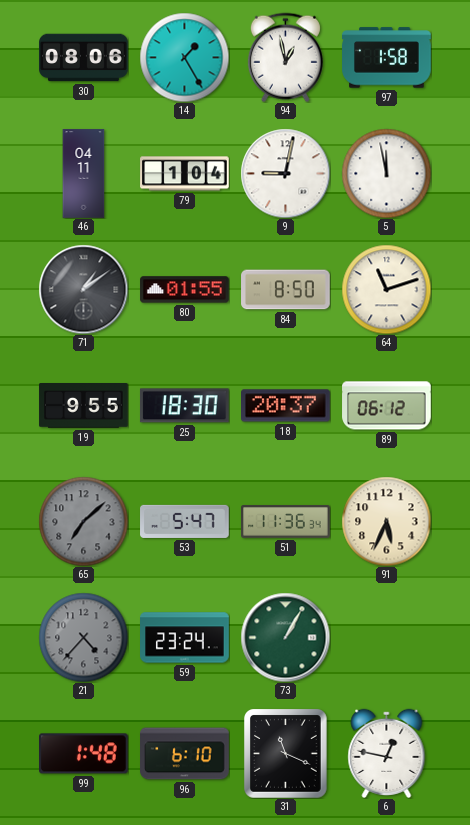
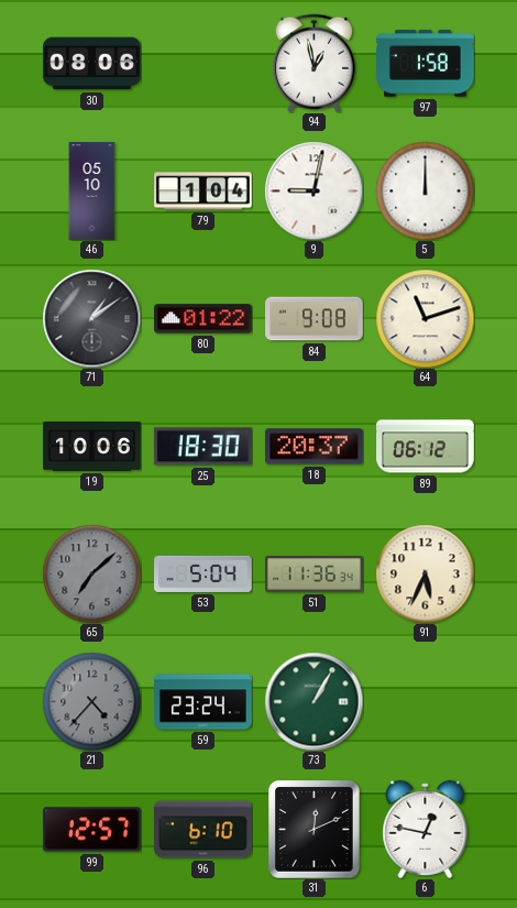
14: 1:25 -> none (184, 57)
46: 04:11 -> 05:10 (92, 192)
5: 11:58 -> 12:00 (425, 190)
80: 01:55 -> 01:22 (204, 319)
84: 8:50 -> 9:08 (315, 319)
19: 9:55 -> 10:06 (92, 447)
53: 5:47 -> 5:04 (204, 573)
99: 1:48 -> 12:57 (92, 830)
31: 11:19 -> 12:11 (315, 830)
